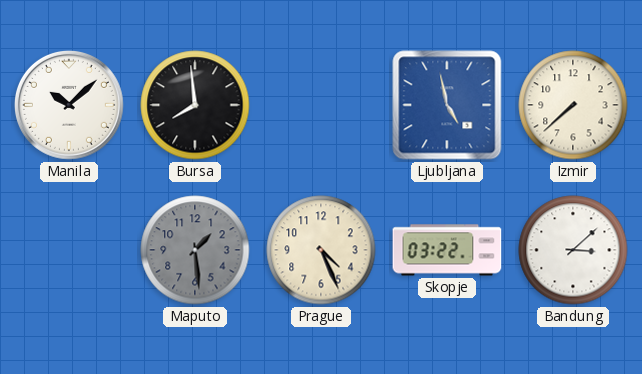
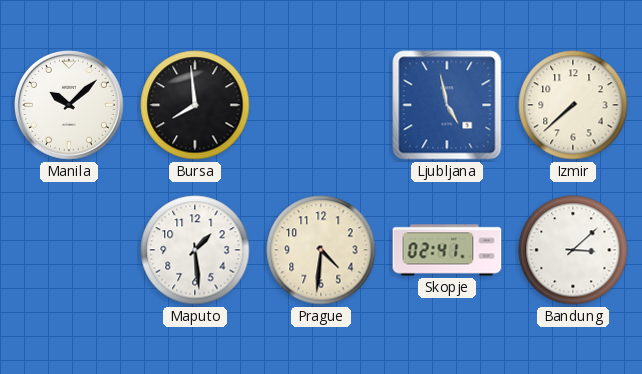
Maputo dial: grey -> white (195, 250)
Prague: 4:26 -> 4:31 (321, 250)
Skopje: 03:22 -> 02:41 (447, 250)
